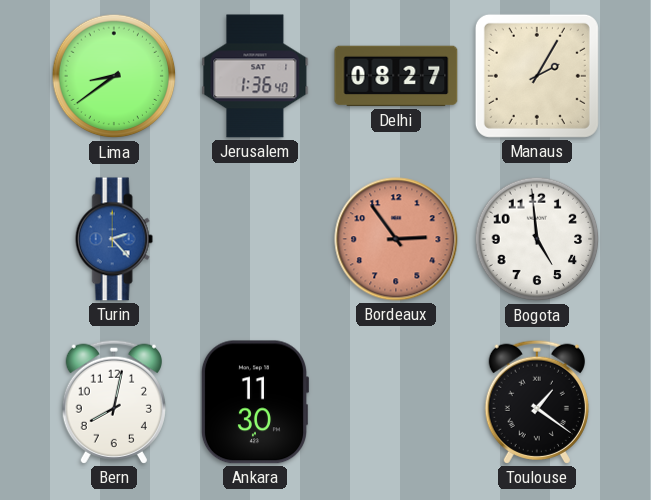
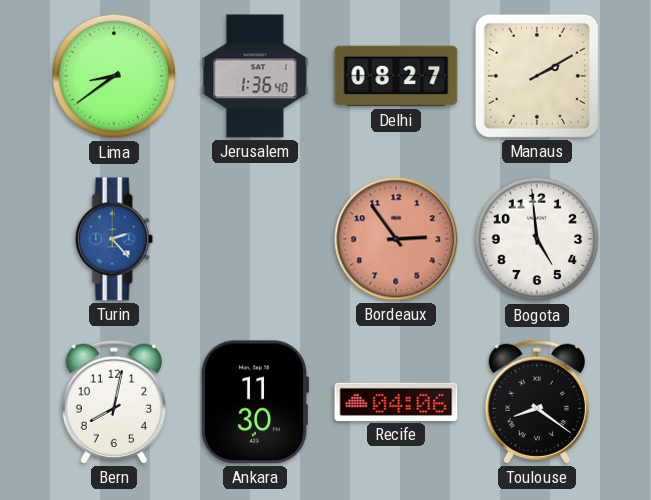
Manaus: 2:05 -> 2:10 (537, 76)
Recife: none -> 04:06 (396, 402)
Toulouse: 1:21 -> 8:21 (537, 402)
